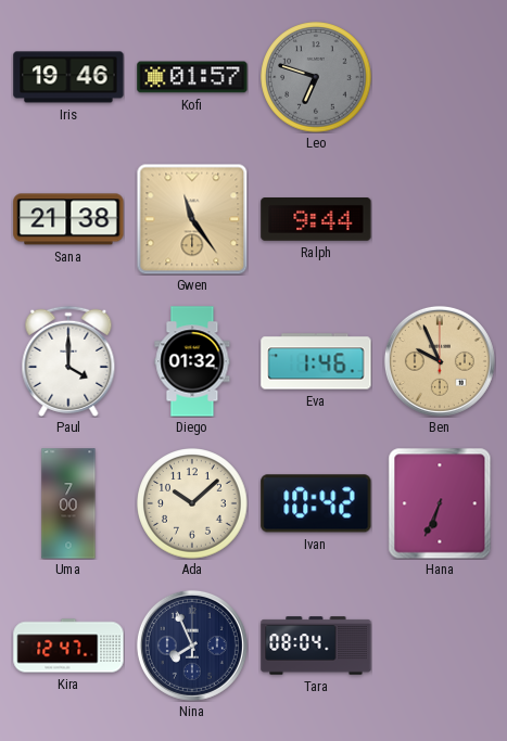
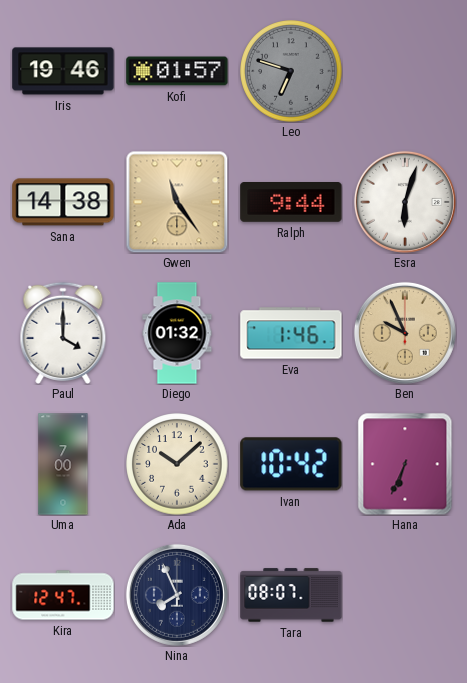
Sana: 21:38 -> 14:38 (63, 202)
Esra: none -> 6:03 (405, 202)
Tara: 08:04 -> 08:07 (291, 595)
